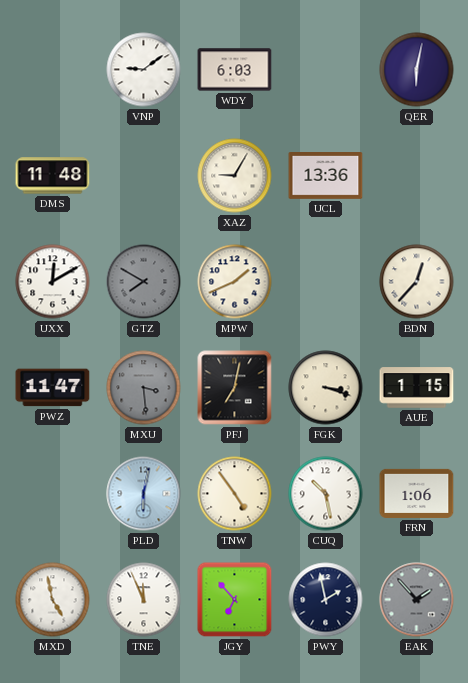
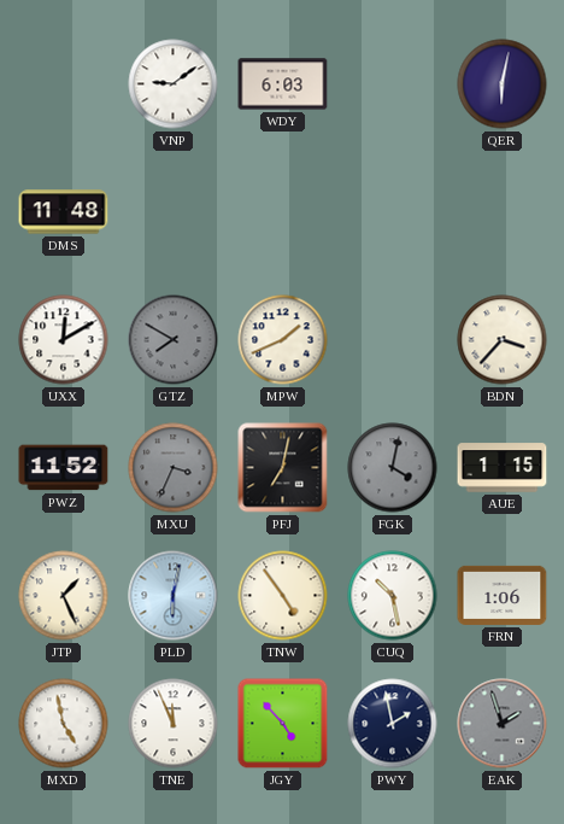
XAZ: 9:05 -> none (235, 176)
UCL: 13:36 -> none (326, 176)
BDN: 12:37 -> 3:37 (503, 340)
PWZ: 11:47 -> 11:52 (64, 468)
MXU: 3:29 -> 3:34 (174, 468)
FGK: 3:18 -> 4:02 (393, 468)
FGK dial: cream -> grey (393, 468)
JTP: none -> 1:26 (64, 596)
JGY: 6:53 -> 4:53 (283, 724)
EAK: 1:53 -> 1:57 (503, 724)
